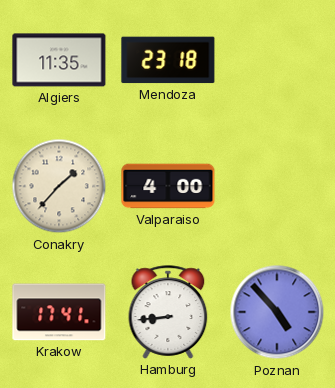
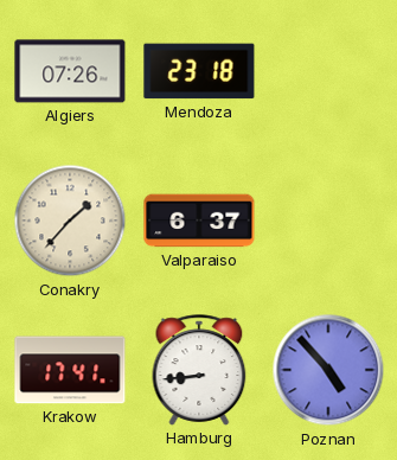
Algiers: 11:35 -> 07:26 (70, 71)
Valparaiso: 4:00 -> 6:37 (199, 221)
